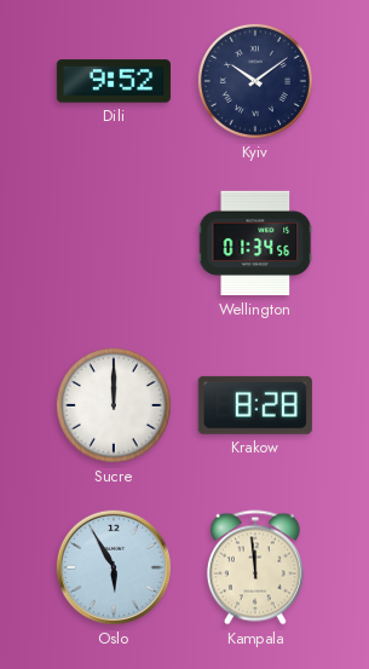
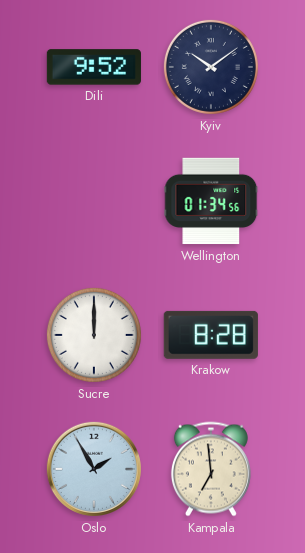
Oslo: 5:55 -> 1:55 (94, 469)
Kampala: 11:59 -> 6:59 (211, 469)
